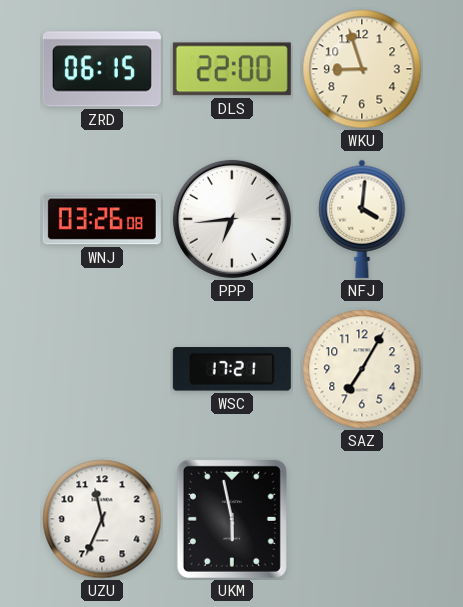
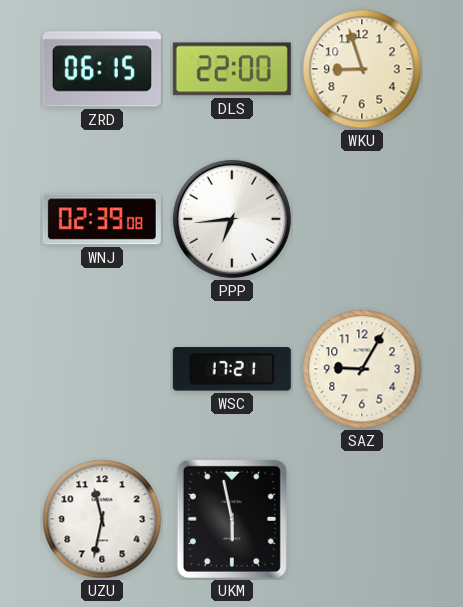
WNJ: 03:26 -> 02:39 (102, 219)
NFJ: 4:01 -> none (362, 219)
SAZ: 7:05 -> 9:05 (362, 369)
UZU: 11:34 -> 11:32 (102, 519)
